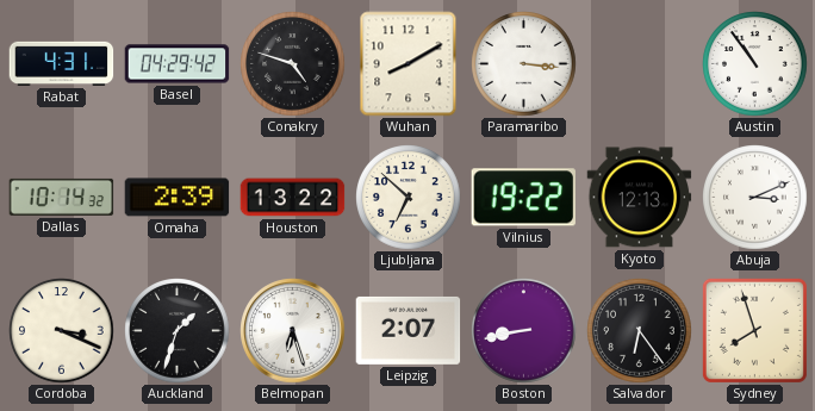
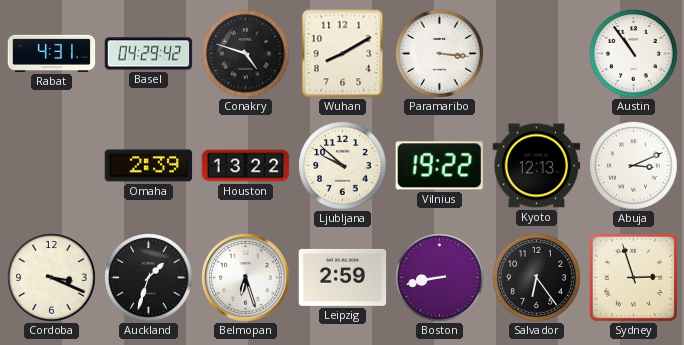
Dallas: 10:14 -> none (62, 197)
Ljubljana: 6:52 -> 9:52 (343, 166)
Leipzig: 2:07 -> 2:59 (343, 277)
Sydney: 7:57 -> 2:57 (633, 277)
